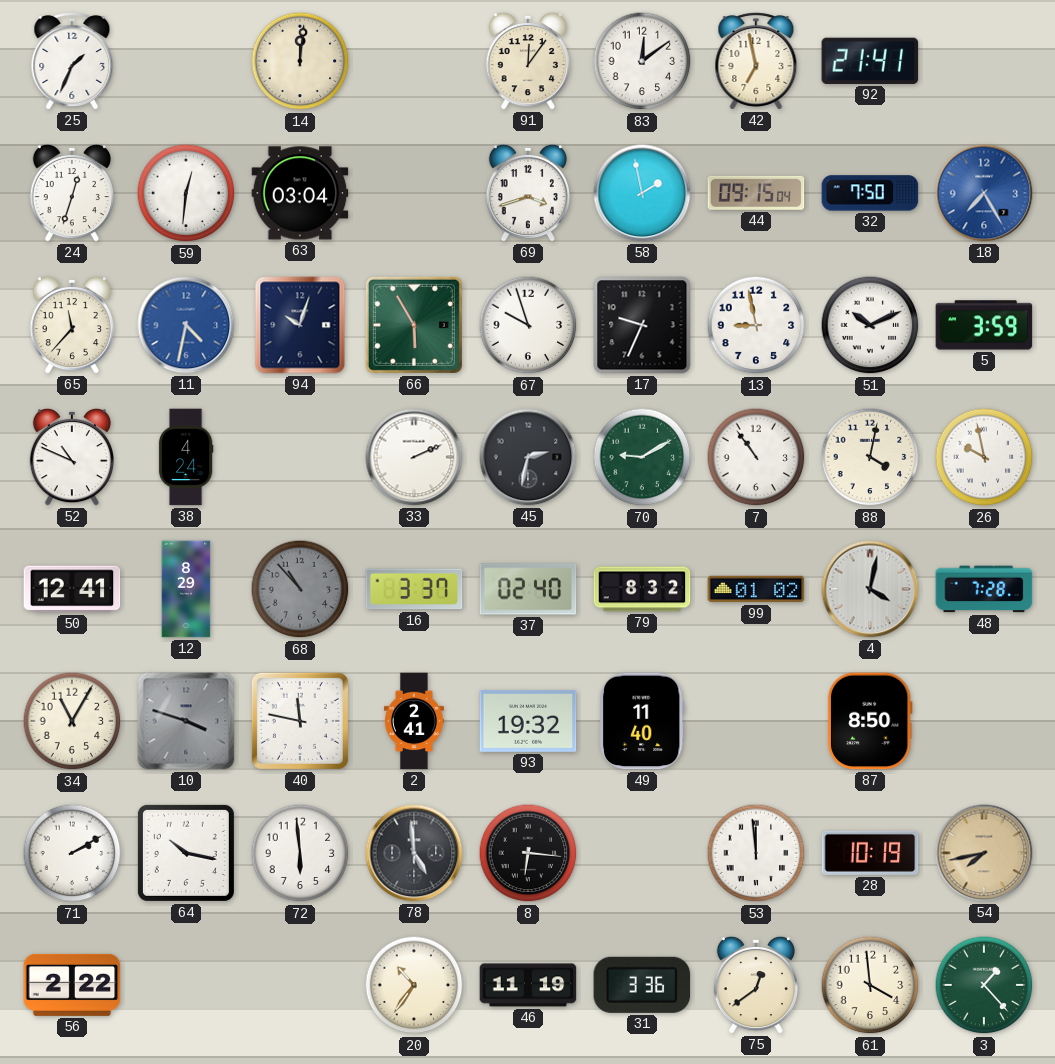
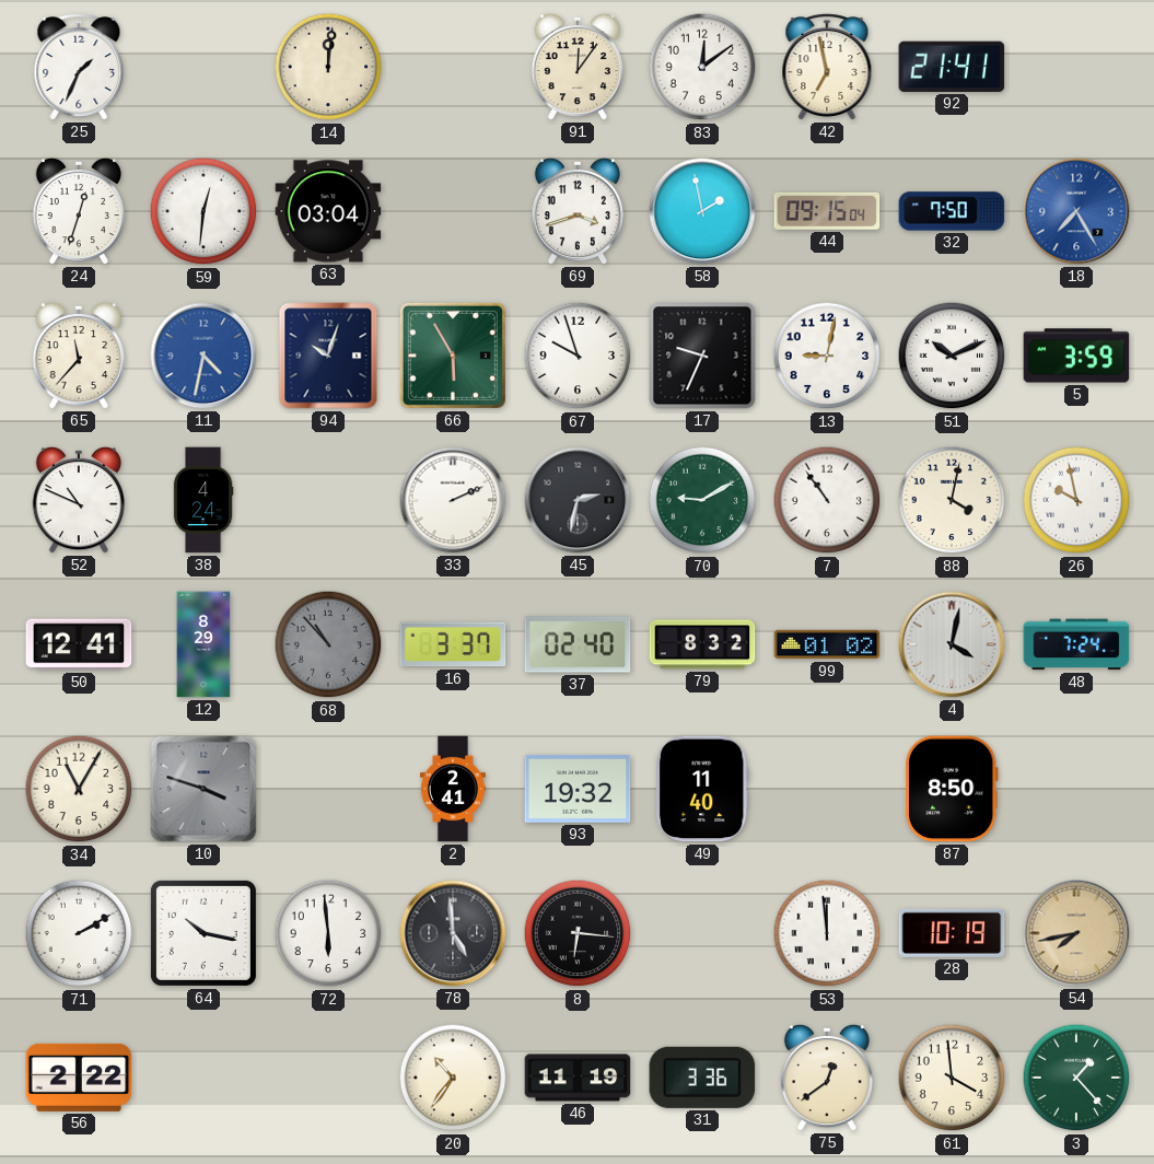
13: 8:58 -> 9:02 (827, 356)
48: 7:28 -> 7:24 (1076, 644)
40: 11:47 -> none (300, 721)
